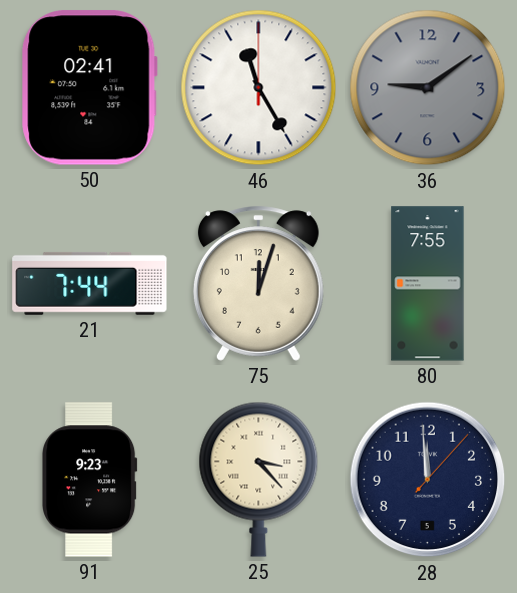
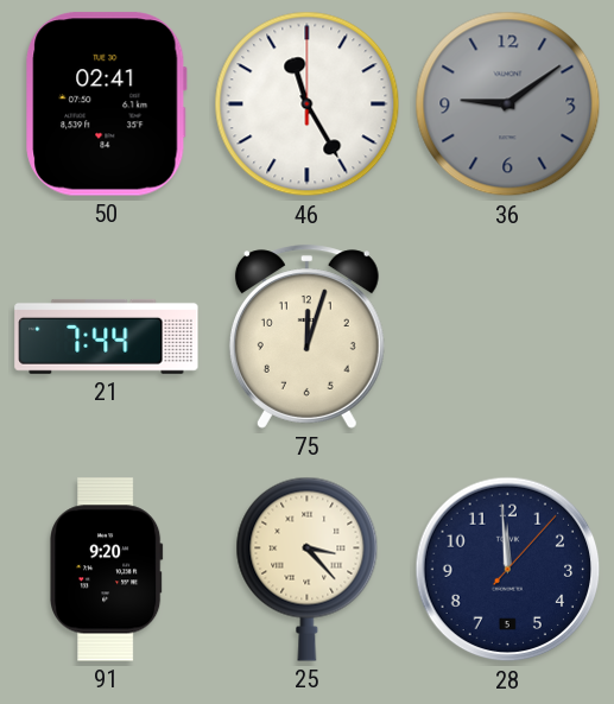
80: 7:55 -> none (428, 284)
91: 9:23 -> 9:20 (107, 570)
